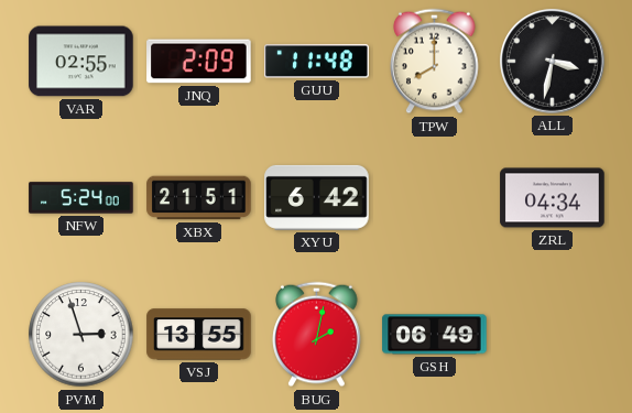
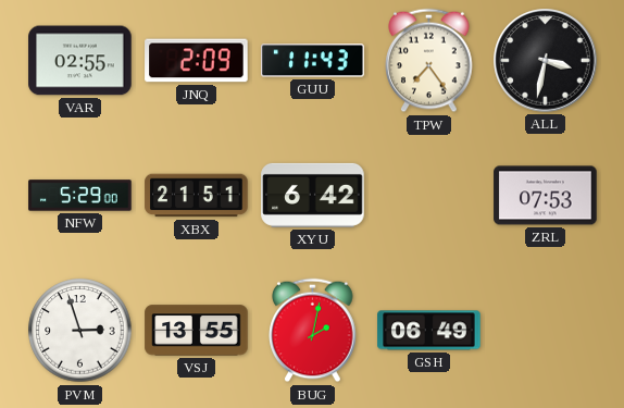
GUU: 11:48 -> 11:43 (313, 61)
TPW: 8:00 -> 7:24 (429, 61)
NFW: 5:24 -> 5:29 (80, 196)
ZRL: 04:34 -> 07:53 (546, 196)
